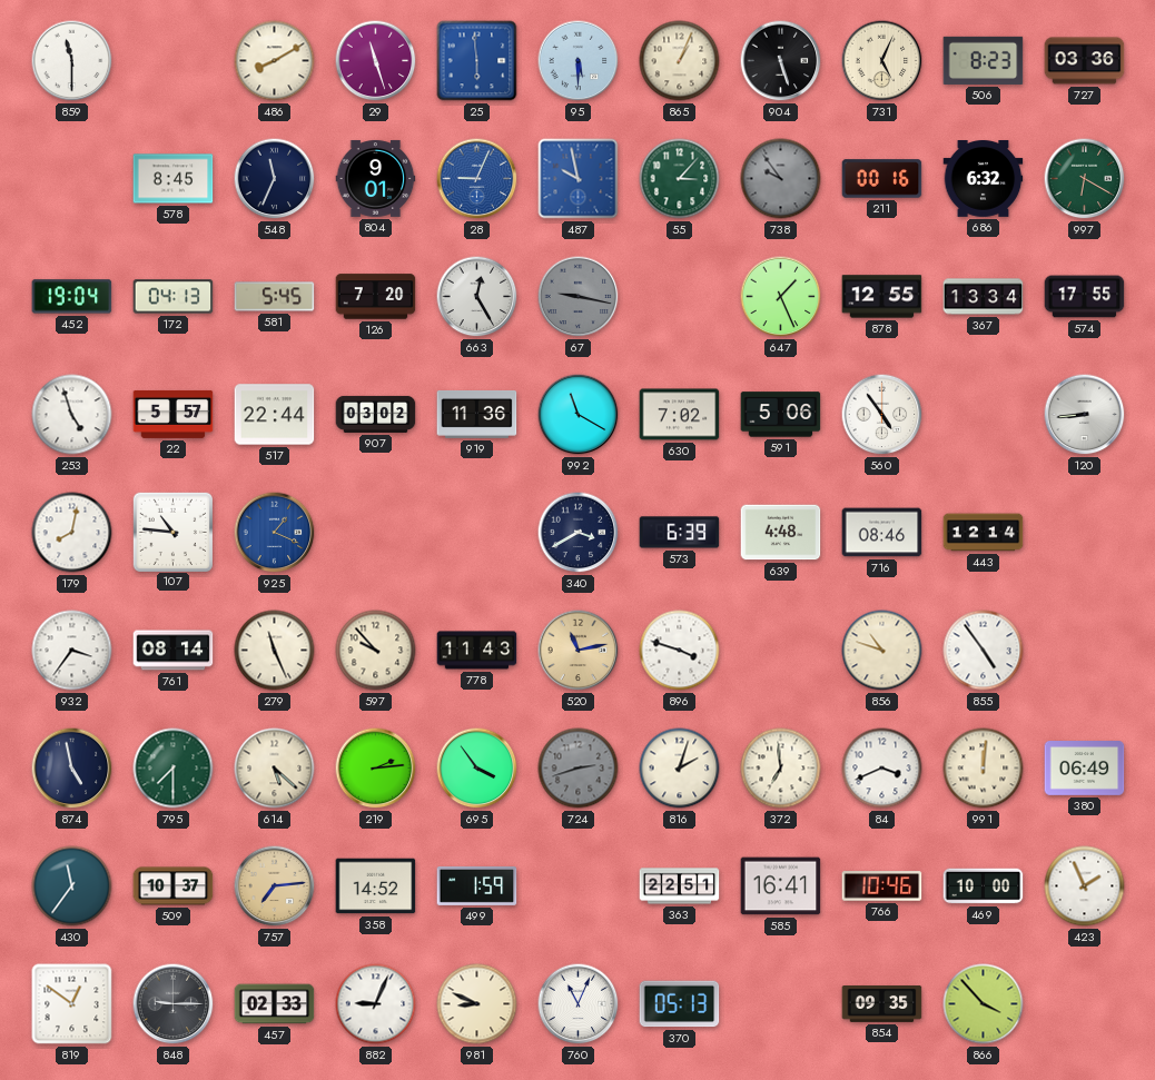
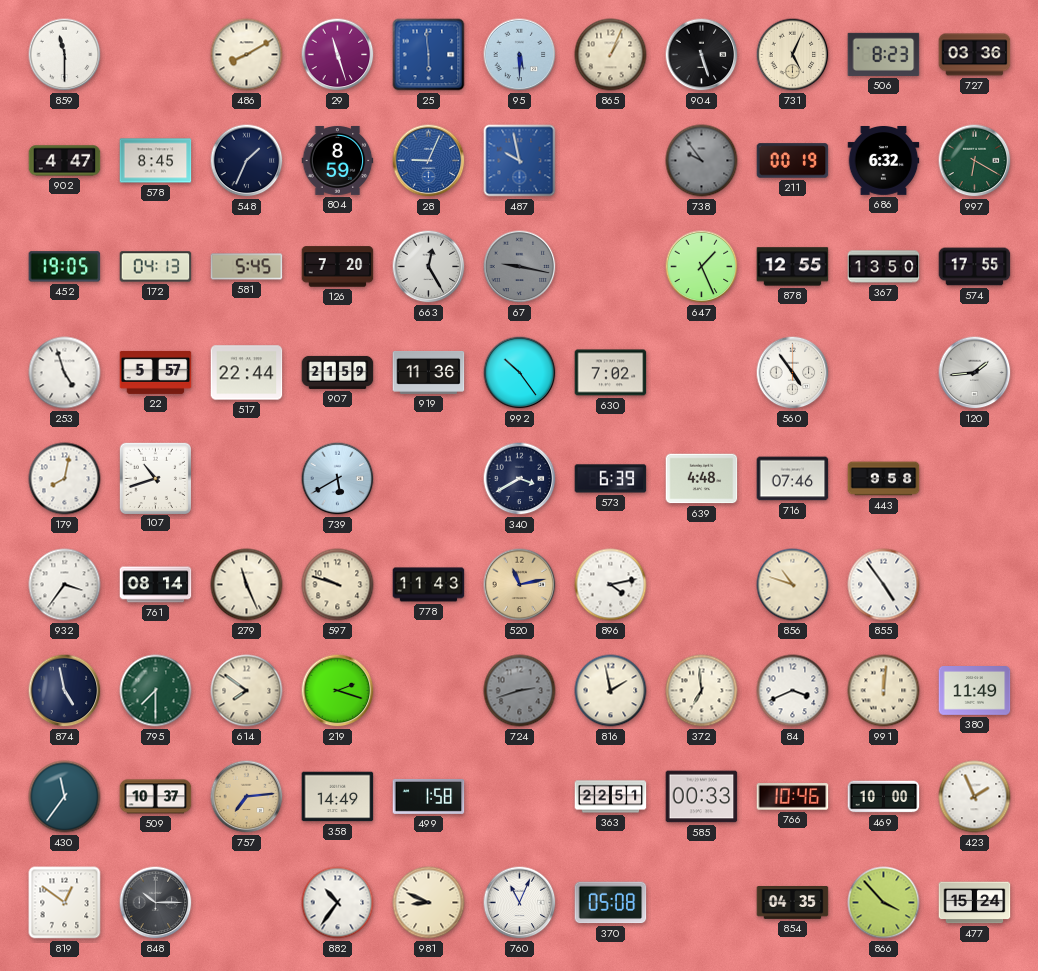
902: none -> 4:47 (65, 161)
548: 11:34 -> 1:34 (247, 161)
804: 9:01 -> 8:59 (338, 160)
55: 3:07 -> none (680, 179)
211: 00:16 -> 00:19 (793, 161)
452: 19:04 -> 19:05 (65, 267)
367: 13:34 -> 13:50 (884, 267)
907: 03:02 -> 21:59 (338, 372)
992: 11:20 -> 10:24 (520, 373)
591: 5:06 -> none (781, 415)
120: 8:44 -> 1:44 (975, 373)
107: 10:46 -> 10:42 (155, 478)
925: 1:19 -> none (275, 533)
739: none -> 5:40 (338, 479)
716: 08:46 -> 07:46 (793, 479)
443: 12:14 -> 9:58 (884, 479)
597: 9:53 -> 9:48 (338, 585)
896: 3:48 -> 4:13 (611, 585)
614: 5:22 -> 7:51 (247, 691)
219: 2:14 -> 2:18 (338, 691)
695: 3:54 -> none (477, 769)
816: 2:03 -> 1:58 (611, 691)
380: 06:49 -> 11:49 (975, 691)
358: 14:52 -> 14:49 (338, 797)
499: 1:59 -> 1:58 (429, 796)
585: 16:41 -> 00:33 (702, 797)
848: 9:15 -> 10:15 (156, 903)
457: 02:33 -> none (275, 1004)
882: 9:04 -> 10:36 (338, 903)
370: 05:13 -> 05:08 (611, 903)
854: 09:35 -> 04:35 (793, 903)
477: none -> 15:24 (975, 903)
